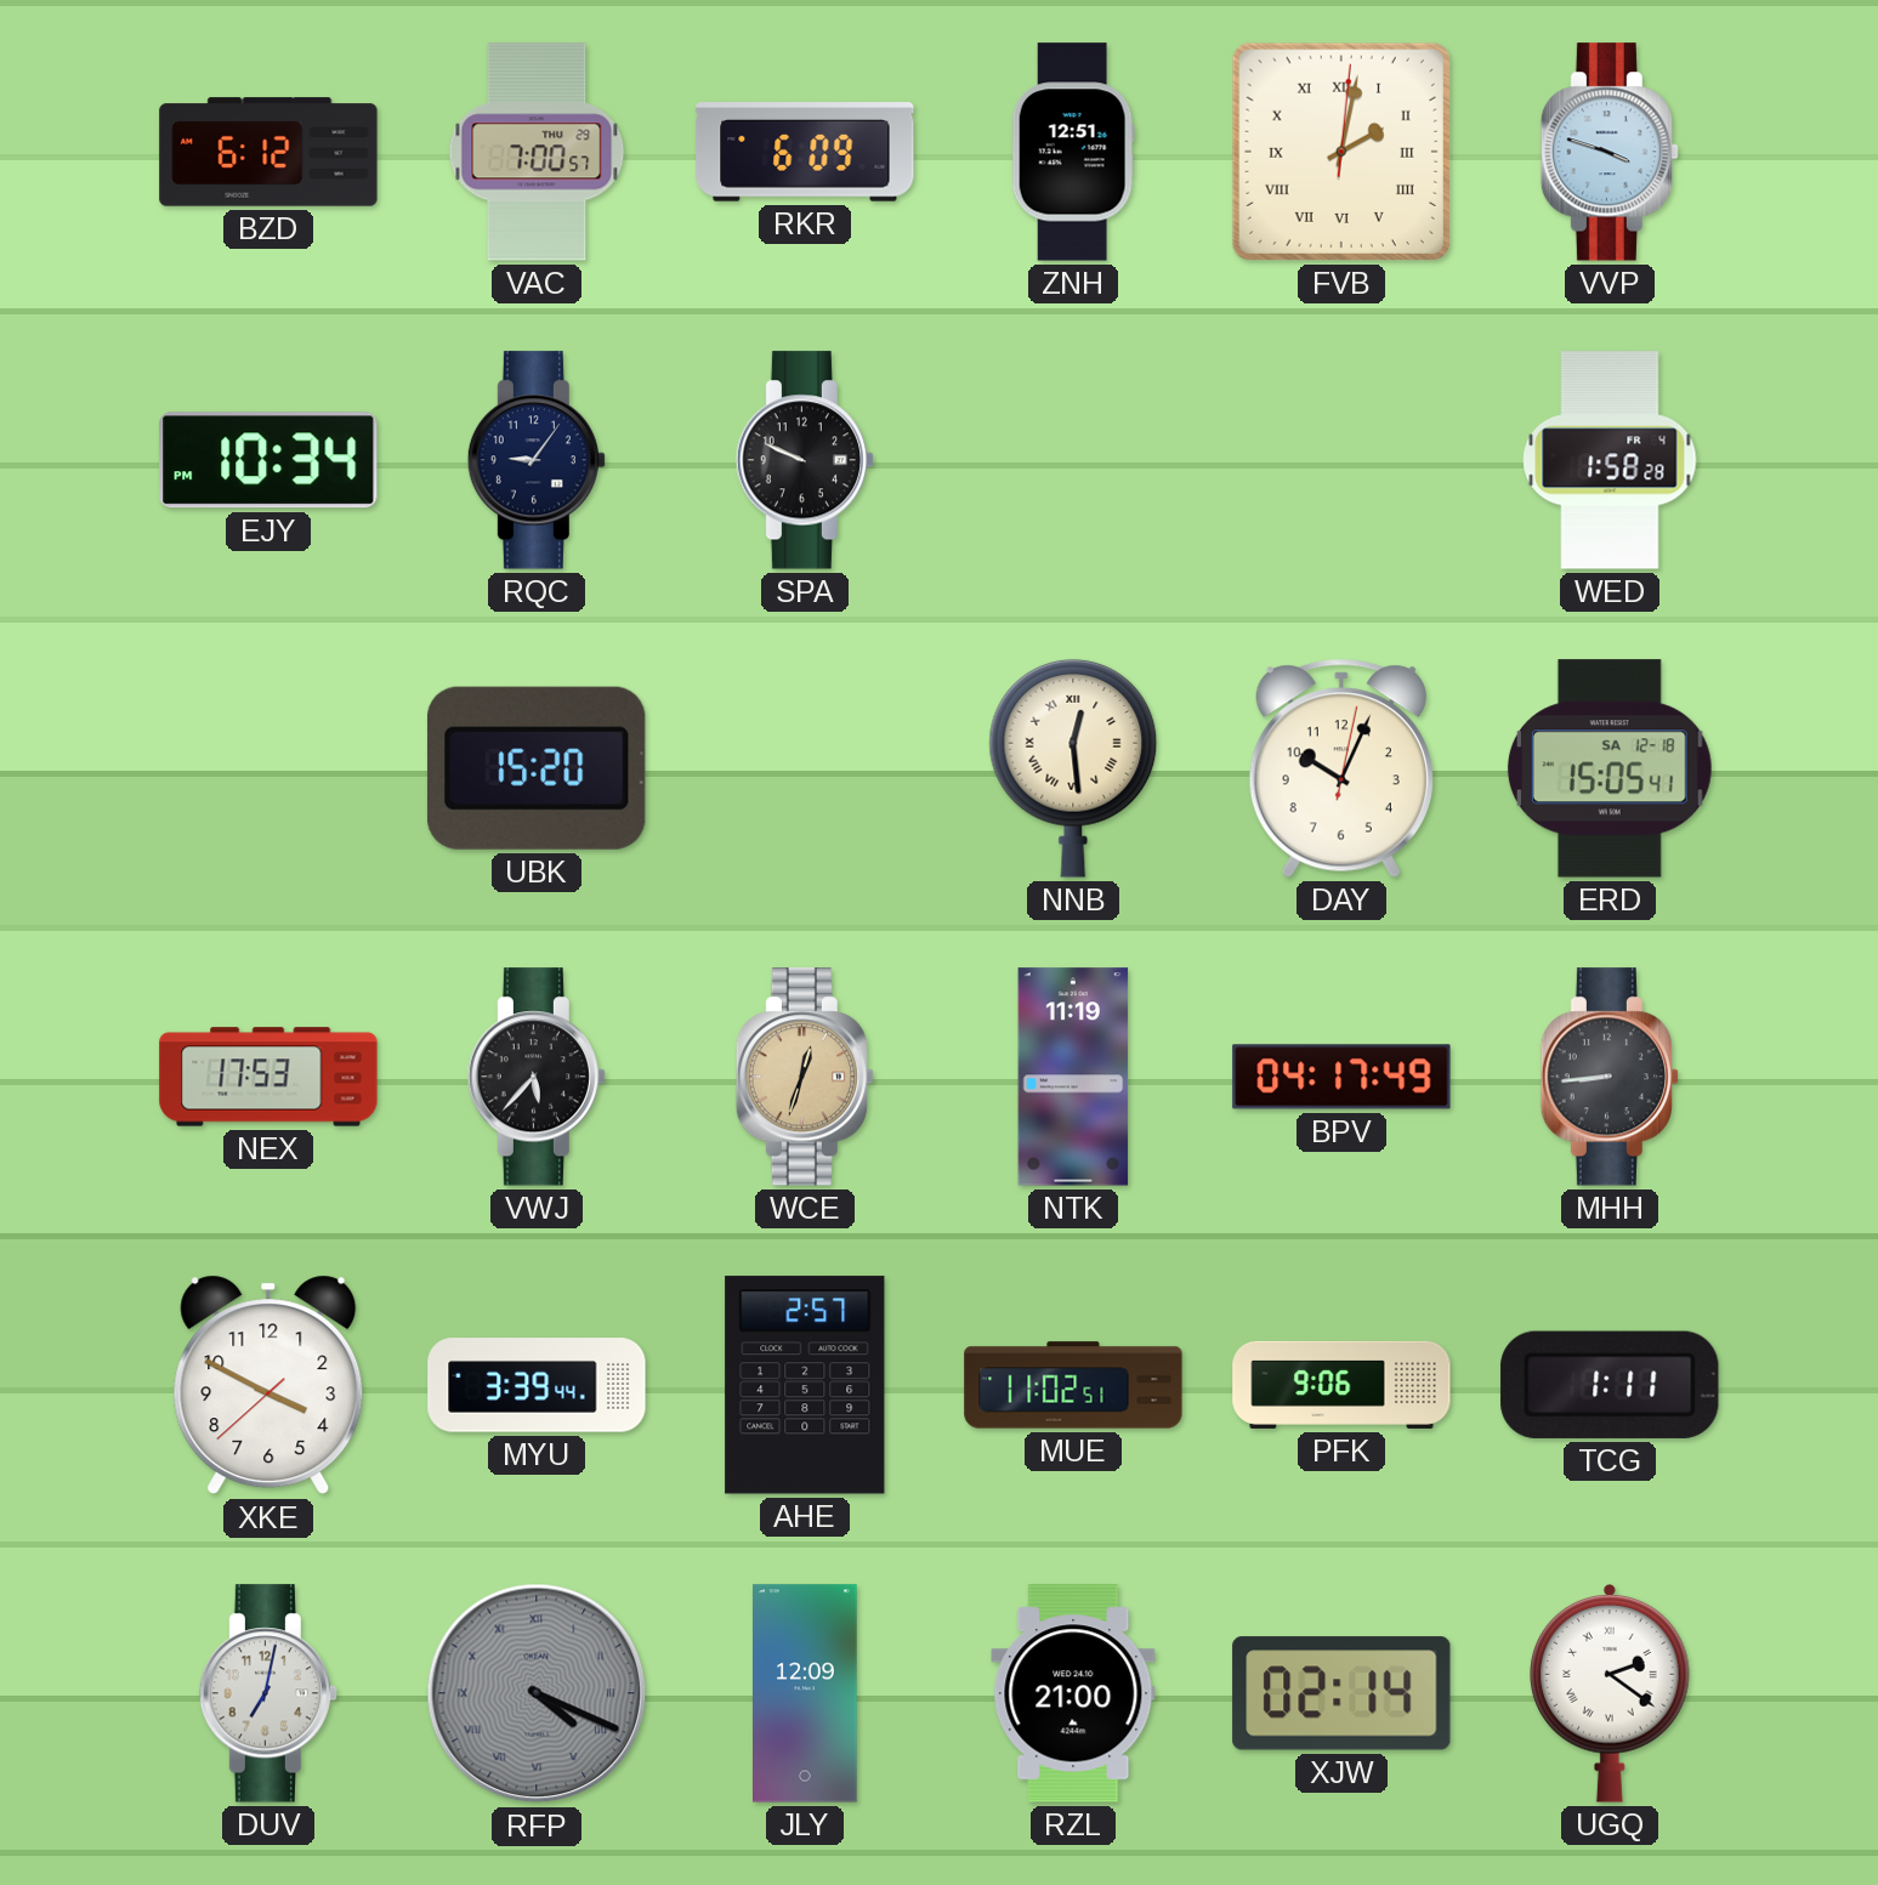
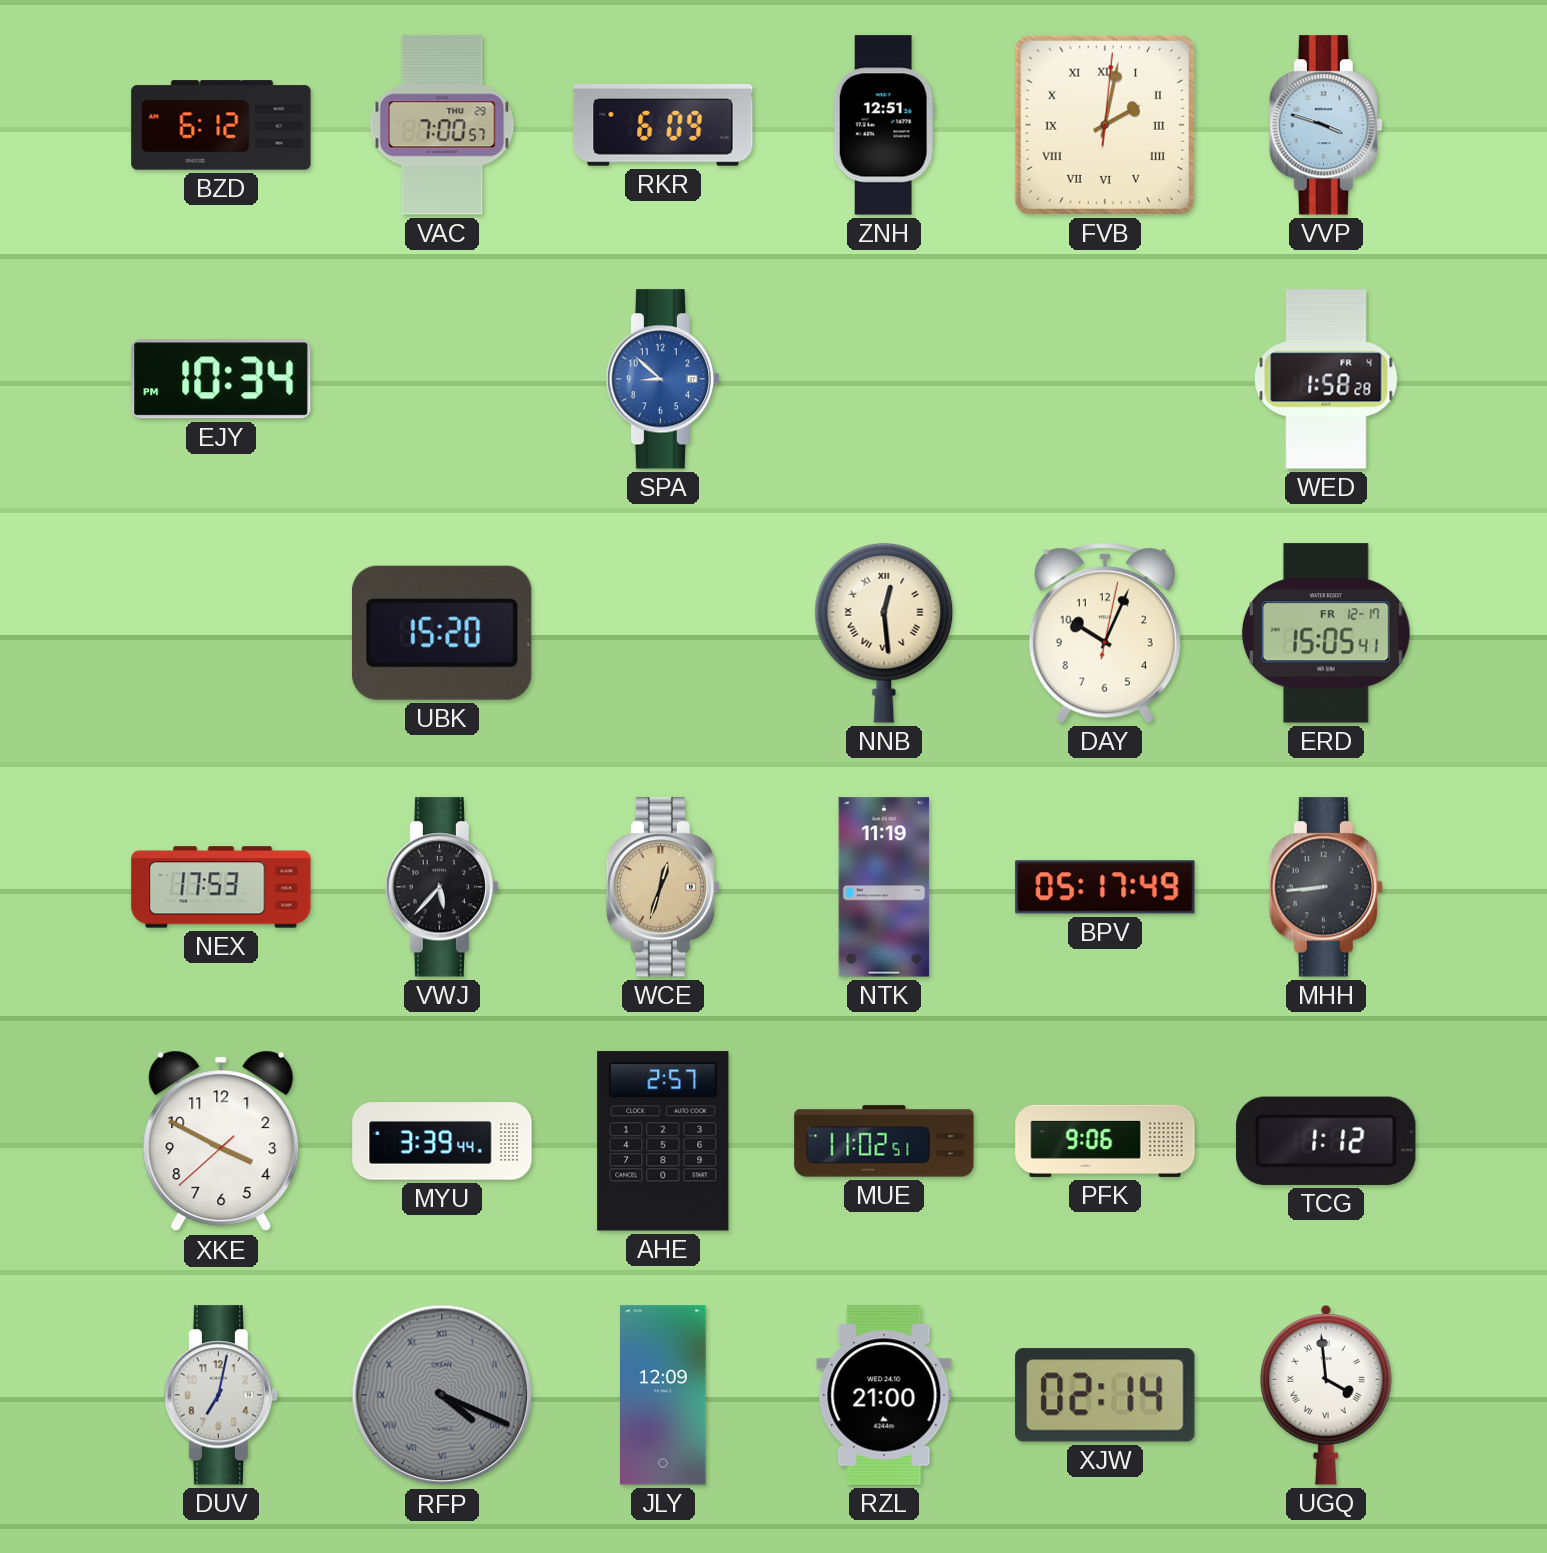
RQC: 9:06 -> none (535, 460)
SPA: 9:49 -> 8:52 (662, 379)
SPA dial: black -> blue (662, 379)
ERD date: SA 12-18 -> FR 12-17 (1326, 633)
BPV: 04:17 -> 05:17 (1105, 887)
TCG: 1:11 -> 1:12 (1326, 1141)
UGQ: 2:21 -> 3:59 (1327, 1396)
